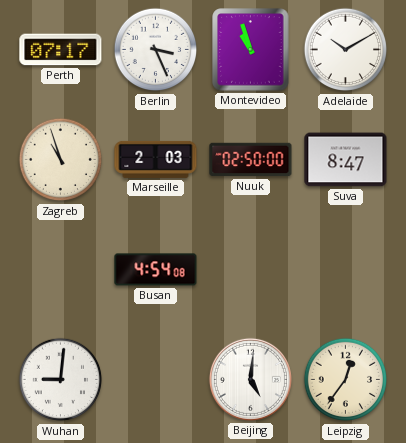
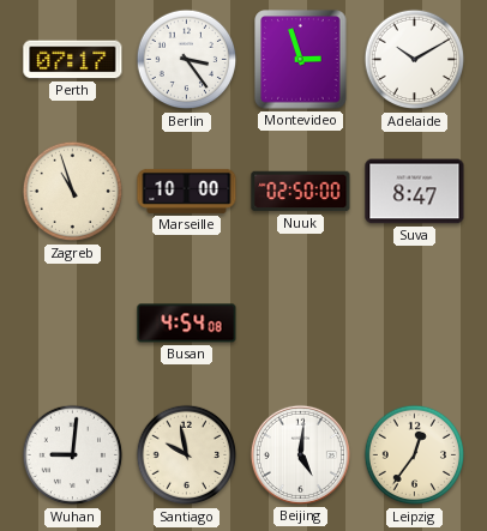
Berlin: 3:26 -> 3:24 (187, 60)
Montevideo: 10:57 -> 2:57 (301, 60)
Marseille: 2:03 -> 10:00 (187, 191)
Santiago: none -> 9:58 (187, 455)
